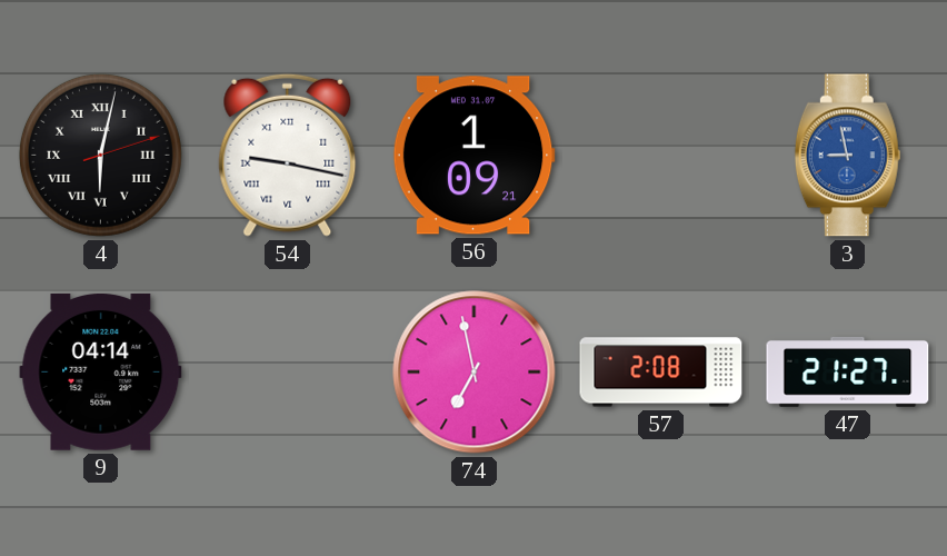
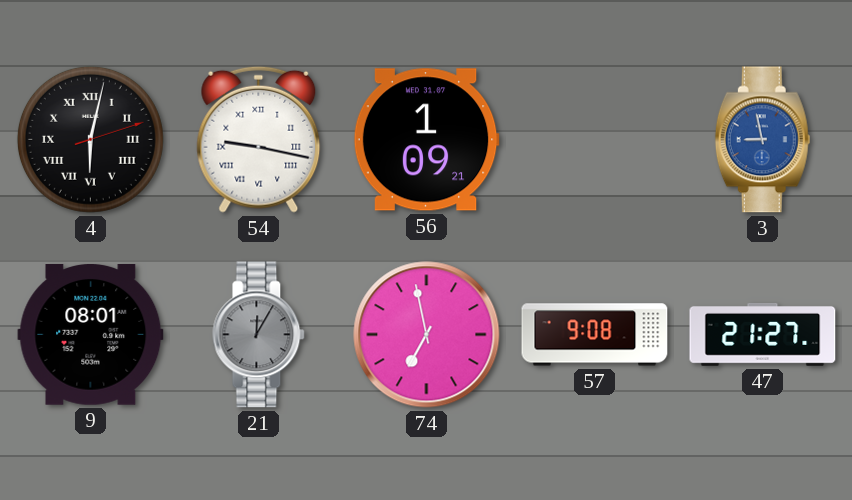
9: 04:14 -> 08:01 (91, 335)
21: none -> 12:05 (259, 335)
57: 2:08 -> 9:08 (595, 335)
